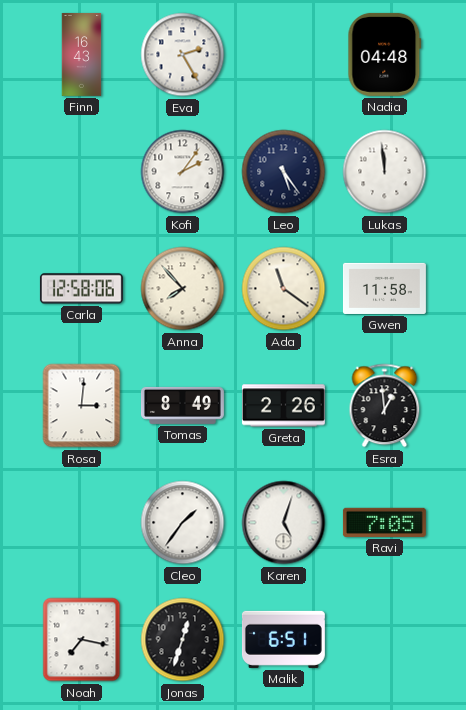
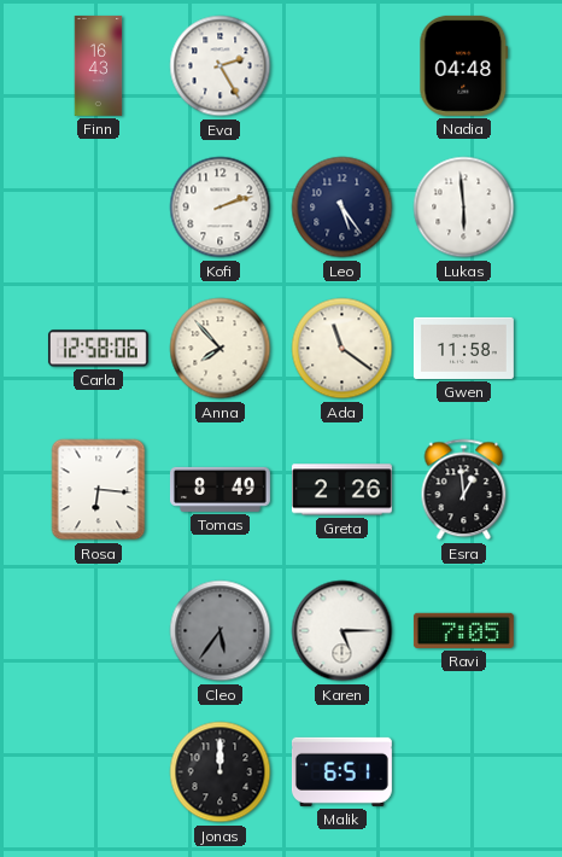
Kofi: 2:06 -> 2:12 (221, 208)
Lukas: 11:59 -> 5:59 (464, 208)
Rosa: 3:01 -> 6:16 (99, 490)
Cleo: 1:36 -> 5:36 (221, 631)
Cleo dial: white -> grey (221, 631)
Karen: 5:03 -> 5:15 (343, 631)
Noah: 7:17 -> none (82, 640)
Jonas: 12:33 -> 12:00 (221, 773)
